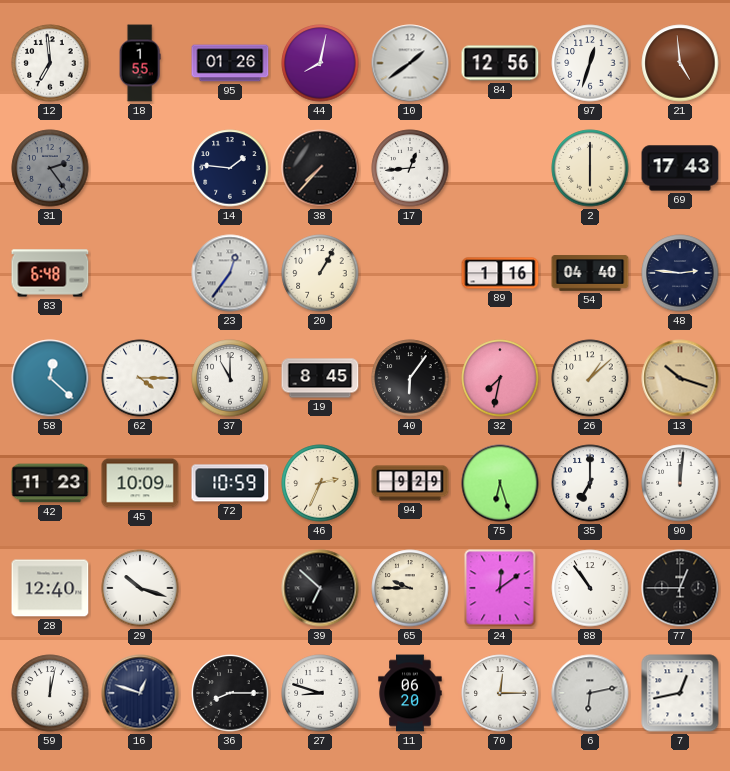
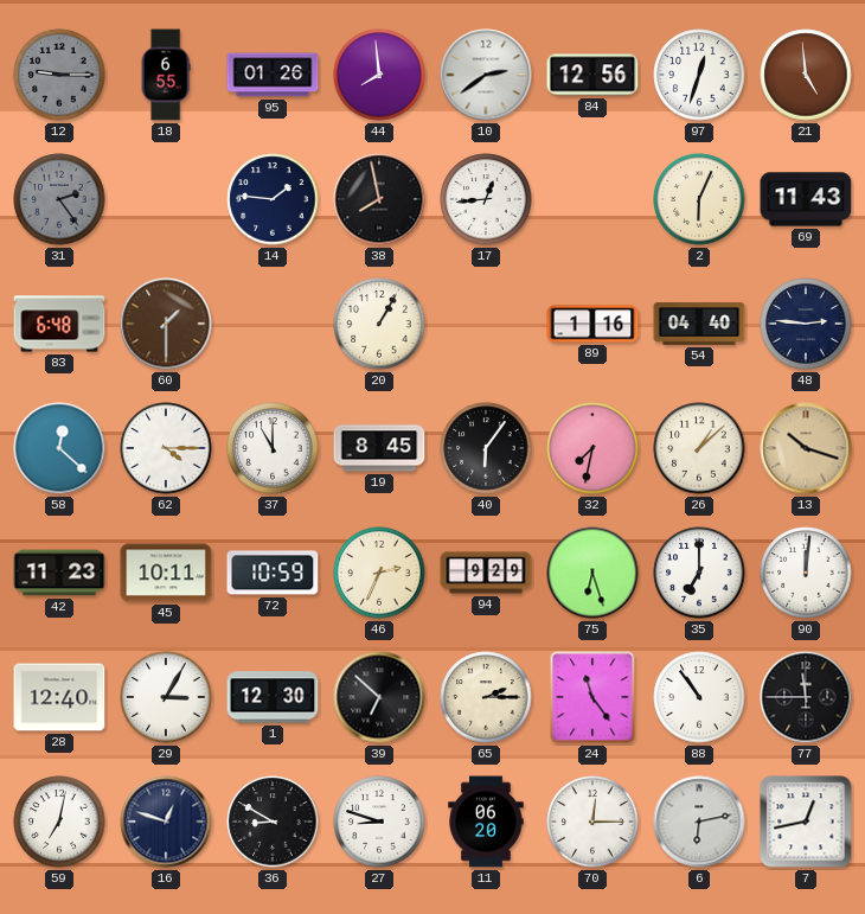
12: 6:59 -> 9:15 (59, 75)
12 dial: white -> grey (59, 75)
18: 1:55 -> 6:55 (166, 75)
44: 8:02 -> 7:59 (379, 75)
10: 1:39 -> 2:39 (486, 75)
38: 7:37 -> 7:58 (379, 199)
2: 6:00 -> 6:04 (699, 199)
69: 17:43 -> 11:43 (806, 199)
60: none -> 1:30 (166, 324)
23: 12:36 -> none (230, 273)
45: 10:09 -> 10:11 (166, 573)
29: 10:18 -> 3:05 (166, 697)
1: none -> 12:30 (273, 697)
65: 9:45 -> 2:15 (486, 697)
24: 12:09 -> 11:24 (592, 697)
77: 12:45 -> 11:45 (806, 697)
59: 12:02 -> 7:02 (59, 822)
36: 8:15 -> 8:50 (273, 822)
